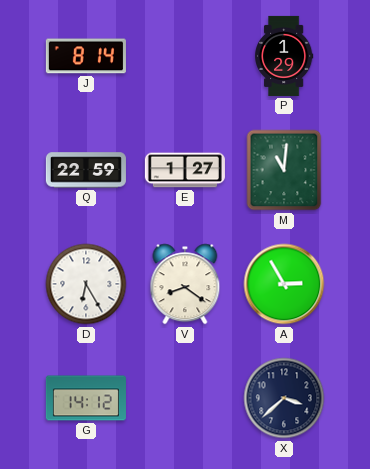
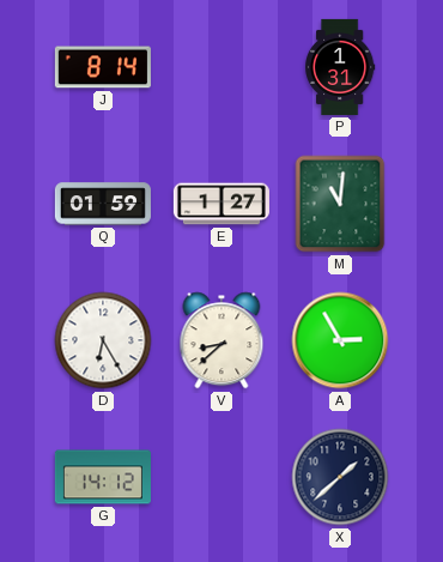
P: 1:29 -> 1:31 (341, 67)
Q: 22:59 -> 01:59 (103, 204)
V: 8:21 -> 8:38 (221, 340)
X: 3:38 -> 1:38 (340, 477)
